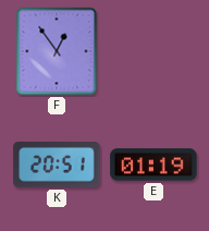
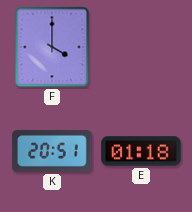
F: 12:54 -> 4:00 (52, 47)
E: 01:19 -> 01:18 (141, 151)
